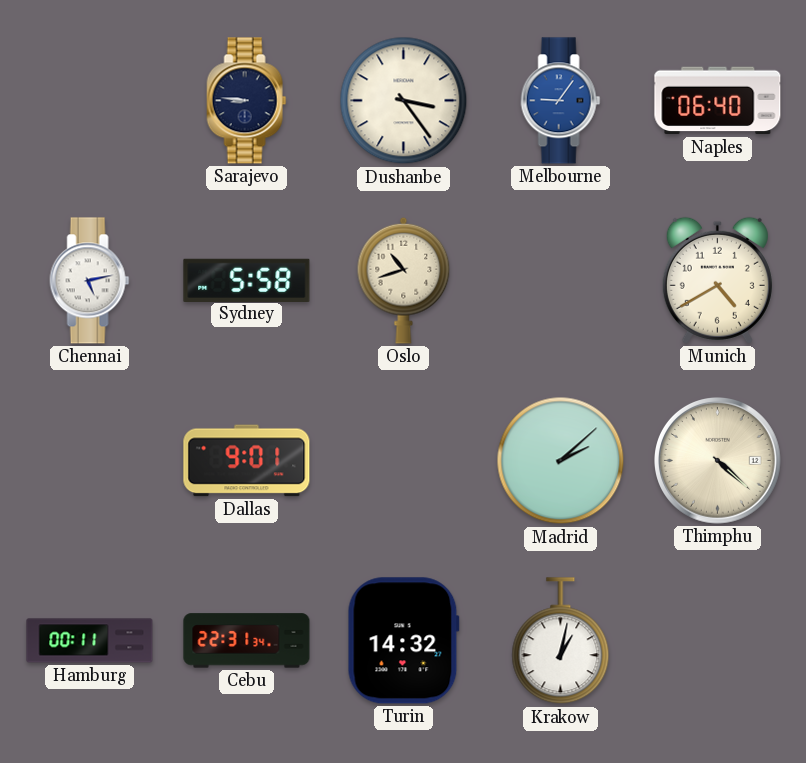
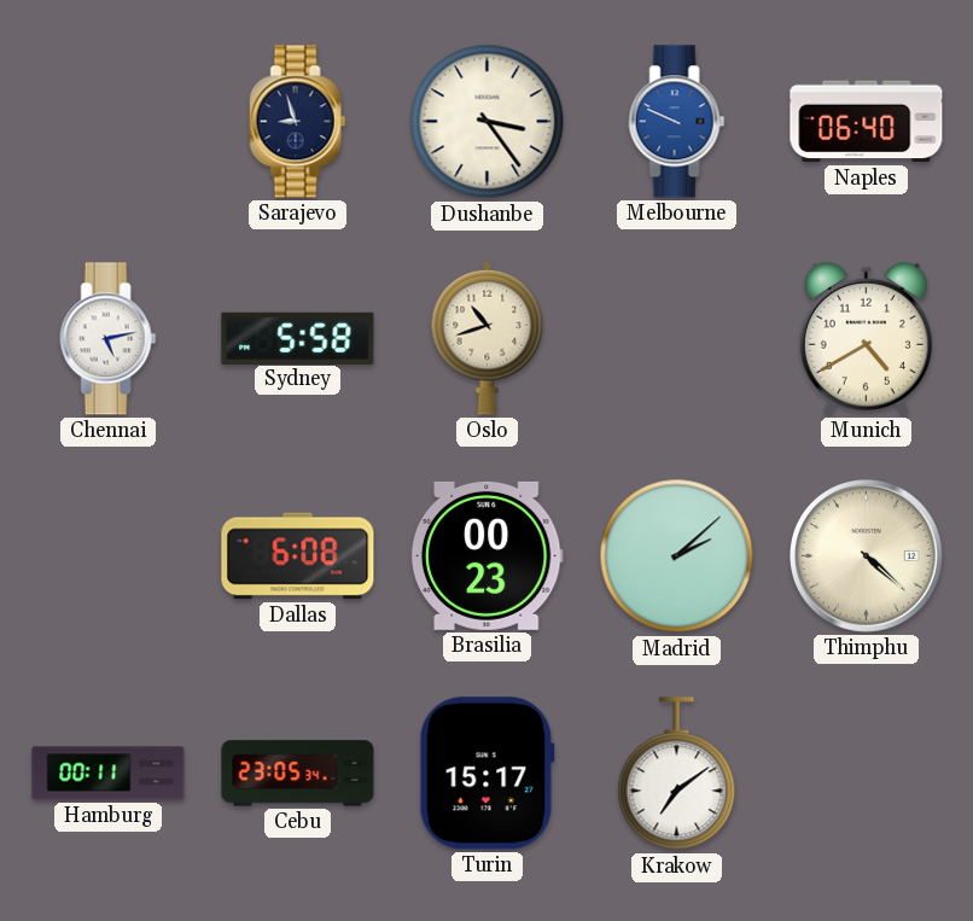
Sarajevo: 8:46 -> 8:57 (298, 122)
Melbourne: 9:06 -> 9:49 (677, 122)
Dallas: 9:01 -> 6:08 (298, 556)
Brasilia: none -> 00:23 (486, 555)
Cebu: 22:31 -> 23:05 (298, 774)
Turin: 14:32 -> 15:17 (486, 774)
Krakow: 1:02 -> 7:09 (677, 774)
